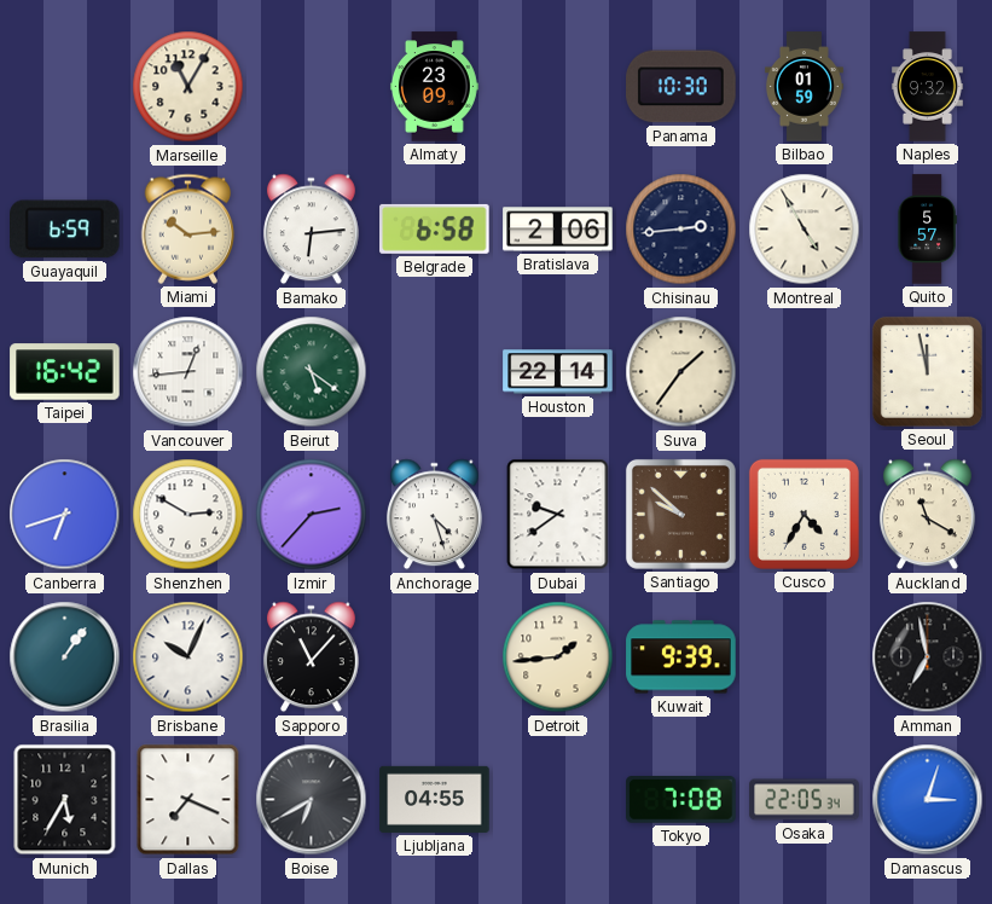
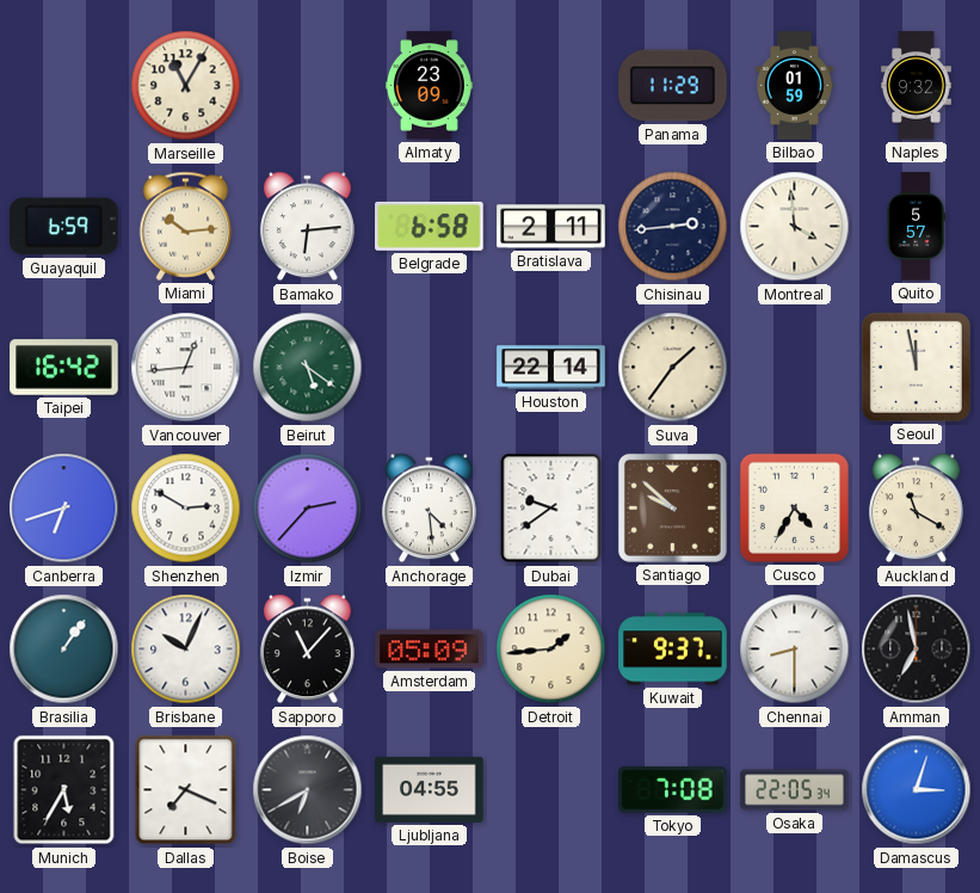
Panama: 10:30 -> 11:29 (673, 86)
Bratislava: 2:06 -> 2:11 (551, 227)
Montreal: 4:55 -> 3:59 (795, 227)
Anchorage: 4:27 -> 4:29 (429, 509)
Amsterdam: none -> 05:09 (430, 649)
Kuwait: 9:39 -> 9:37 (673, 649)
Chennai: none -> 8:30 (795, 649)
